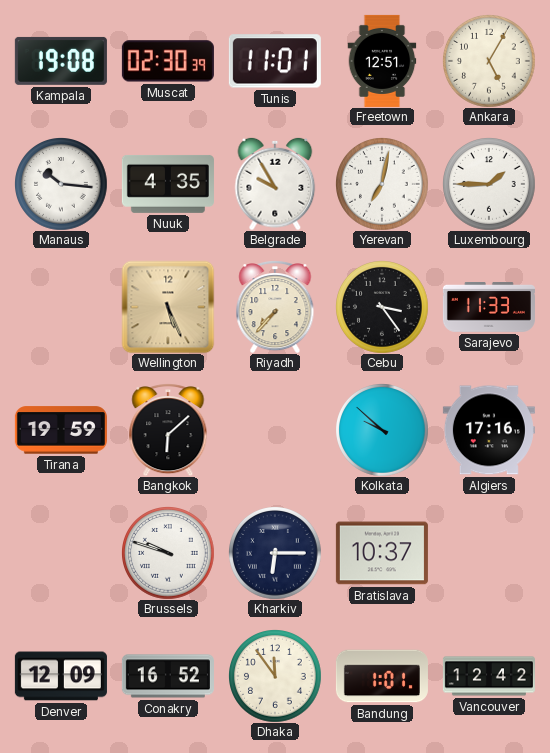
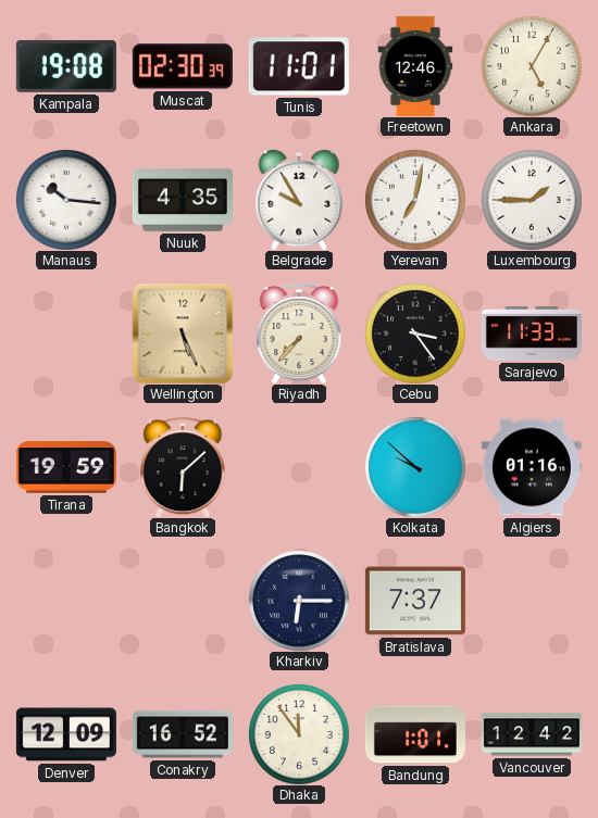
Freetown: 12:51 -> 12:46 (415, 66)
Algiers: 17:16 -> 01:16 (532, 467)
Brussels: 9:48 -> none (168, 553)
Bratislava: 10:37 -> 7:37 (415, 601)
